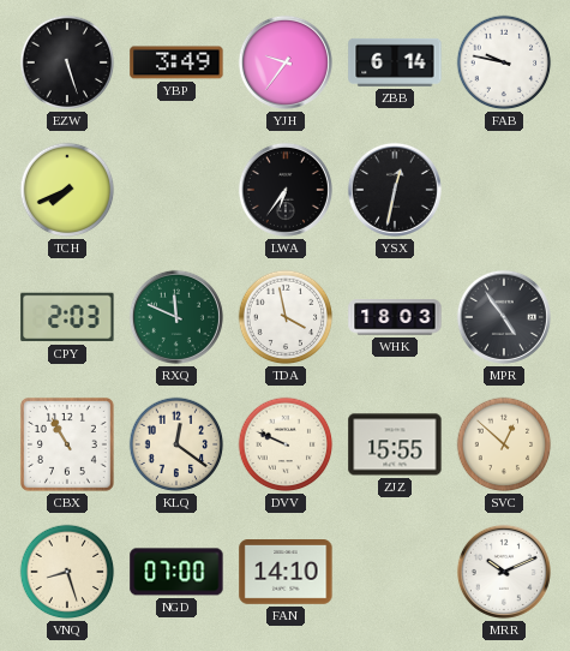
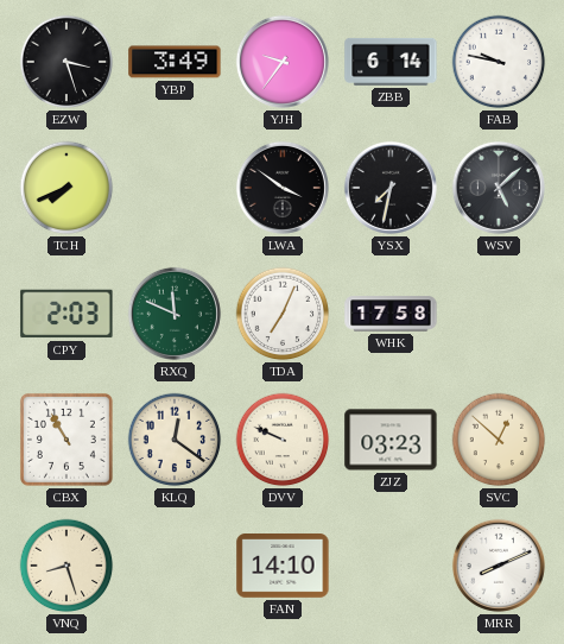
EZW: 5:27 -> 3:27 (66, 62)
LWA: 6:36 -> 3:51 (283, 188)
YSX: 12:32 -> 7:32 (391, 188)
WSV: none -> 5:08 (499, 188)
TDA: 3:58 -> 7:04 (283, 314)
WHK: 18:03 -> 17:58 (391, 314)
MPR: 4:54 -> none (504, 317)
ZJZ: 15:55 -> 03:23 (391, 440)
NGD: 07:00 -> none (176, 572)
MRR: 10:11 -> 8:11 (499, 566)
